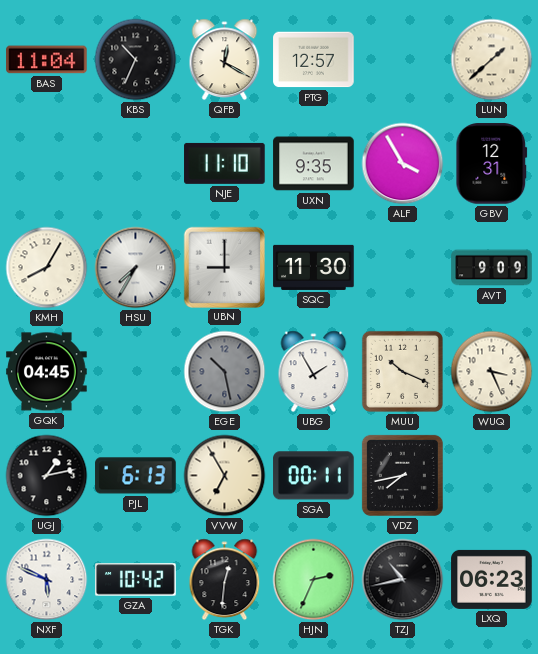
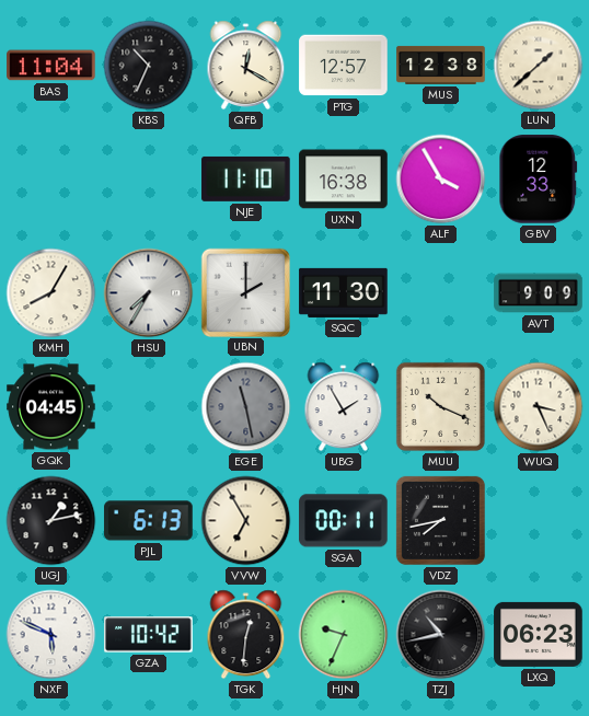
MUS: none -> 12:38 (441, 65)
UXN: 9:35 -> 16:38 (344, 180)
GBV: 12:31 -> 12:33 (539, 180)
UBN: 9:00 -> 2:00 (245, 292)
EGE: 10:28 -> 11:28 (246, 407)
HJN: 2:34 -> 9:34 (344, 635)
